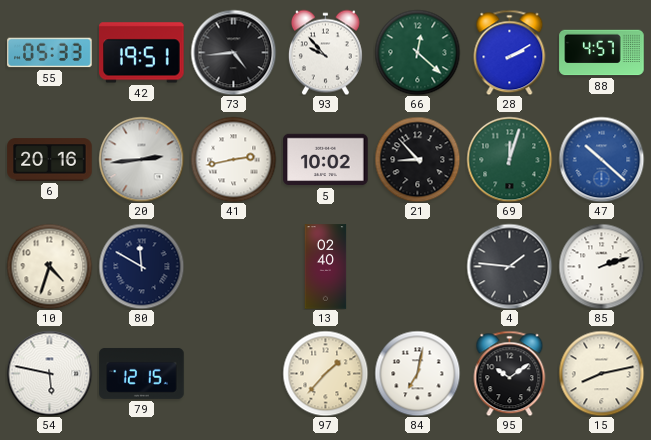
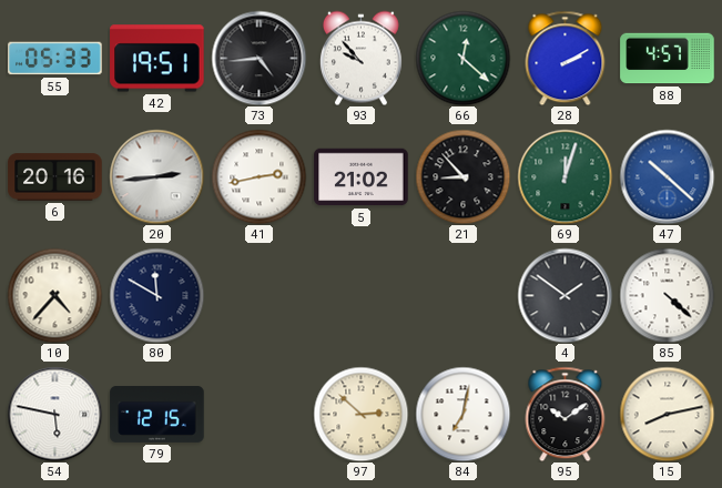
5: 10:02 -> 21:02 (362, 177)
10: 4:33 -> 4:37 (54, 295)
13: 02:40 -> none (326, 267)
4: 1:46 -> 1:51 (565, 295)
85: 2:12 -> 4:22 (667, 295)
97: 1:37 -> 2:52 (360, 414)
